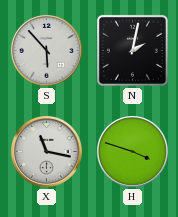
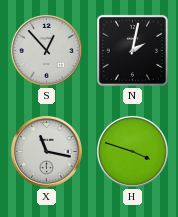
S: 5:53 -> 12:53 (46, 50)
